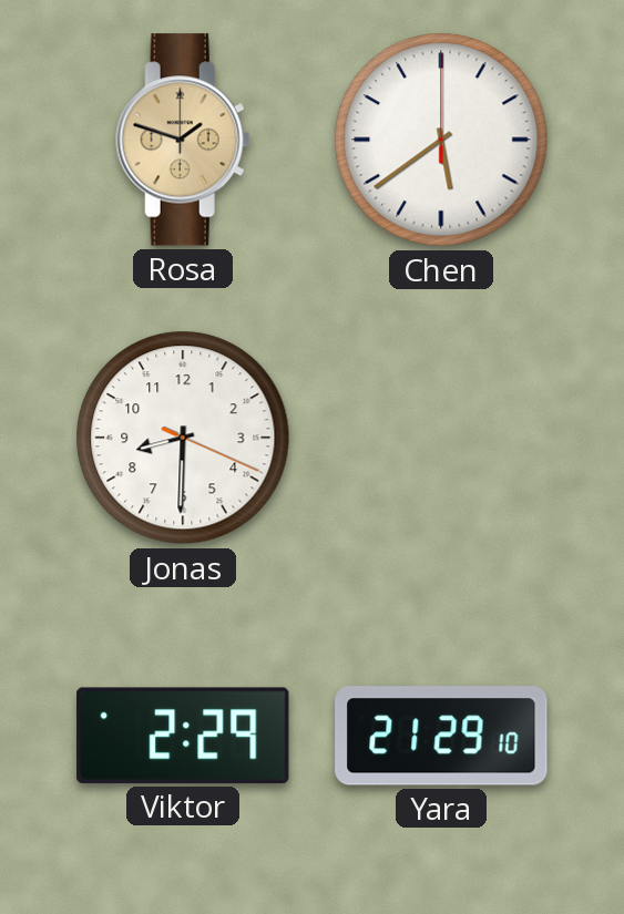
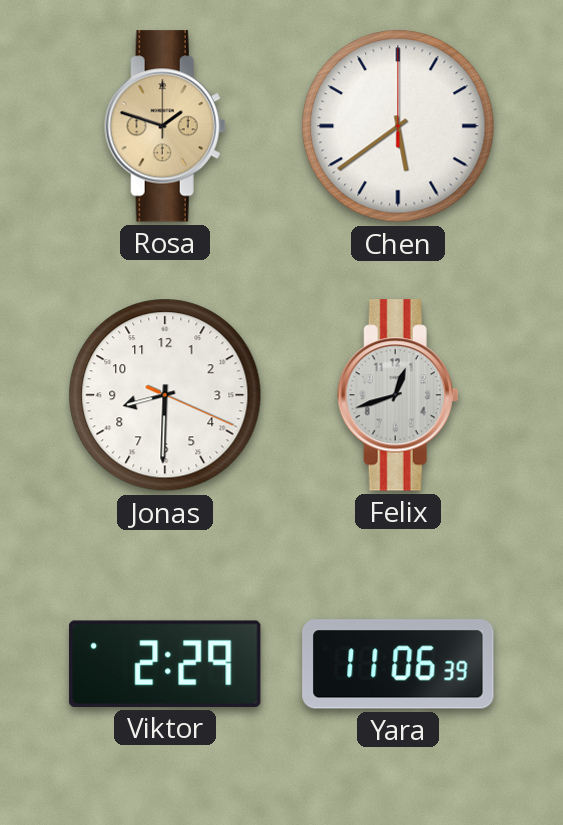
Felix: none -> 12:42 (398, 395)
Yara: 21:29 -> 11:06 (398, 664)
